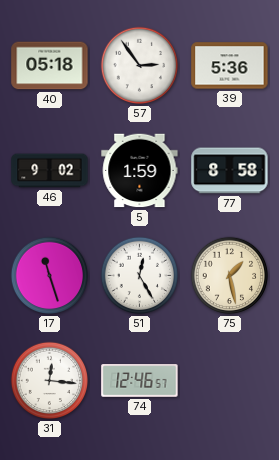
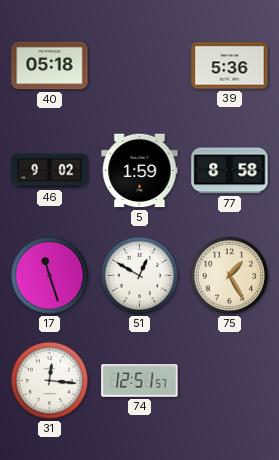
57: 2:54 -> none (140, 66)
51: 12:25 -> 12:50 (140, 276)
75: 1:28 -> 1:25 (230, 276)
74: 12:46 -> 12:51 (140, 381)
